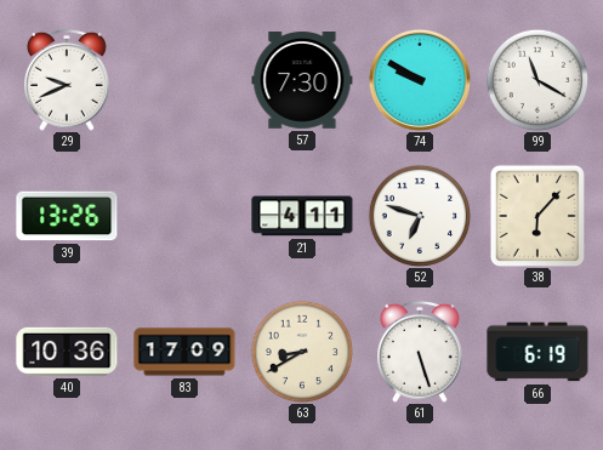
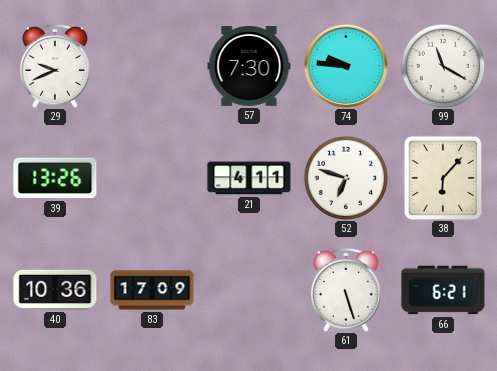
74: 9:50 -> 9:46 (346, 66)
63: 8:40 -> none (302, 352)
66: 6:19 -> 6:21 (443, 290)
